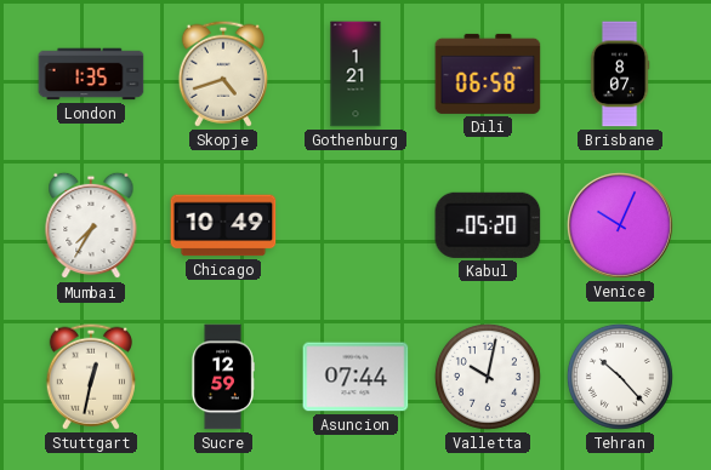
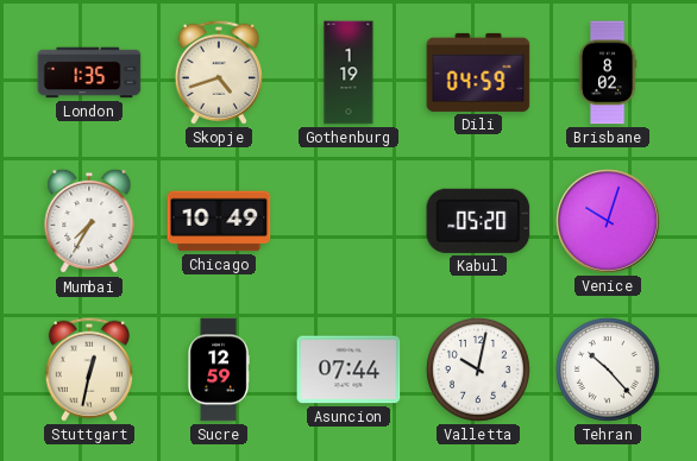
Gothenburg: 1:21 -> 1:19 (348, 72)
Dili: 06:58 -> 04:59 (478, 72)
Brisbane: 8:07 -> 8:02 (608, 72)
Venice: 10:04 -> 10:03 (608, 221)
